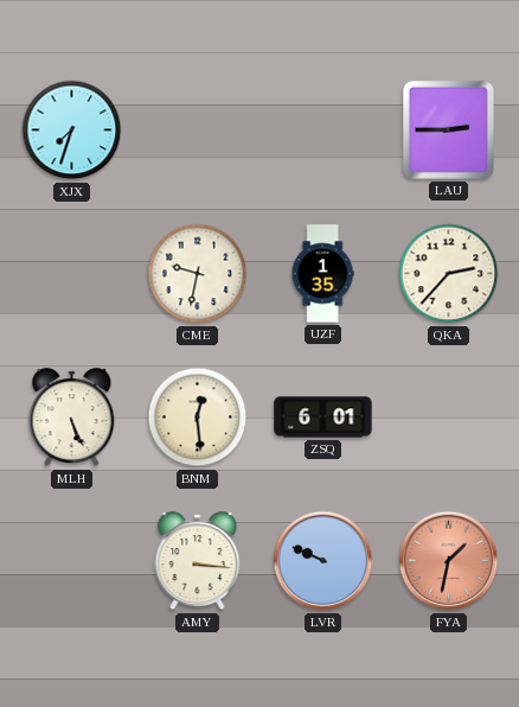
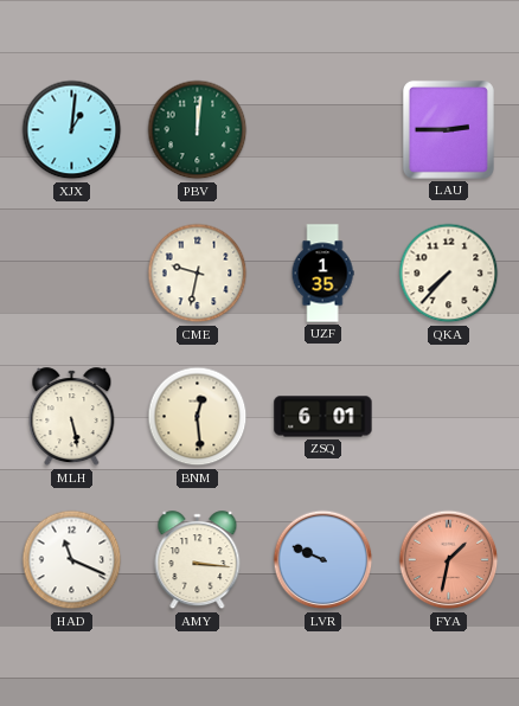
XJX: 7:33 -> 1:01 (72, 130)
PBV: none -> 12:01 (198, 130)
QKA: 2:37 -> 7:37 (449, 274)
MLH: 5:26 -> 5:28 (72, 417)
HAD: none -> 11:19 (72, 560)
